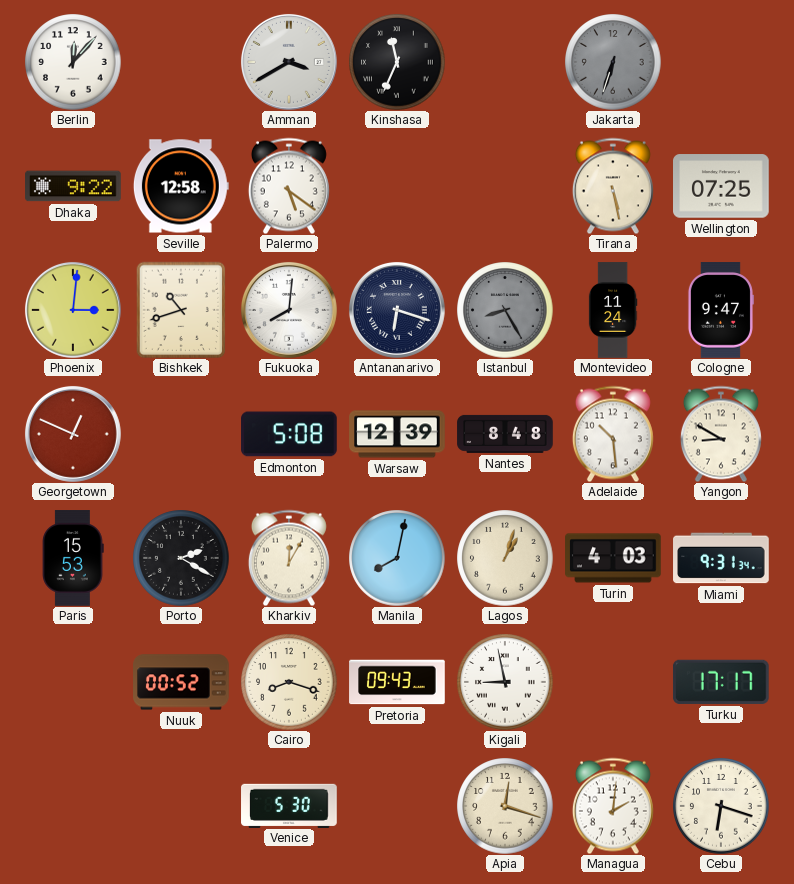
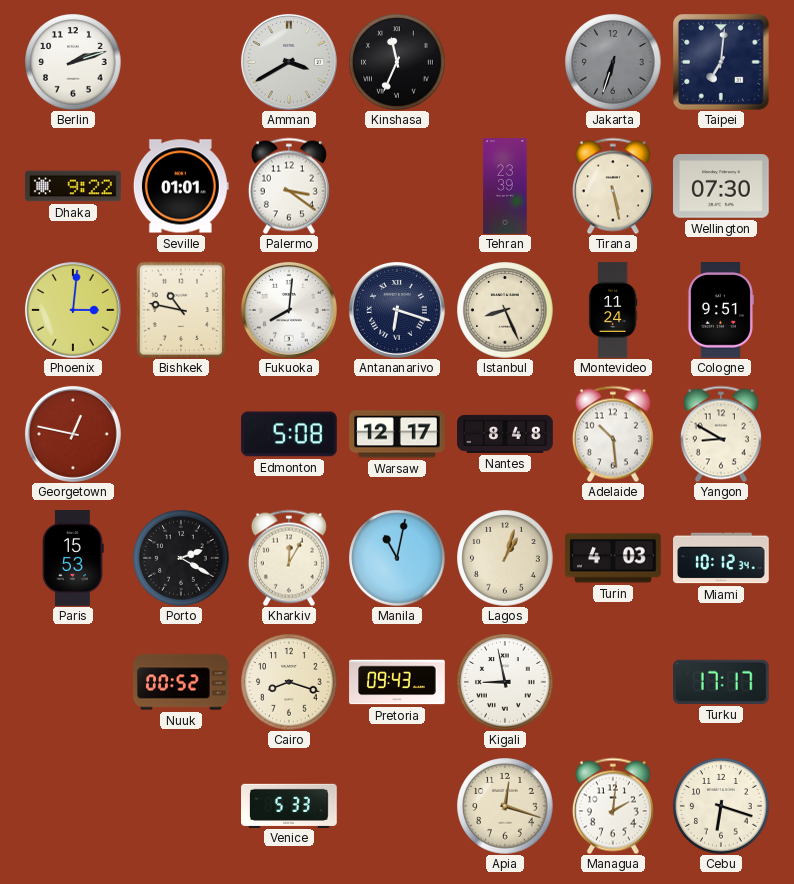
Berlin: 12:07 -> 2:12 (73, 62)
Taipei: none -> 7:01 (722, 63)
Seville: 12:58 -> 01:01 (181, 186)
Palermo: 5:21 -> 3:21 (289, 186)
Tehran: none -> 23:39 (505, 186)
Wellington: 07:25 -> 07:30 (721, 186)
Bishkek: 10:42 -> 10:47 (181, 310)
Istanbul: 8:25 -> 8:26 (505, 310)
Istanbul dial: grey -> cream (505, 310)
Cologne: 9:47 -> 9:51 (720, 310)
Georgetown: 12:49 -> 12:47 (73, 434)
Warsaw: 12:39 -> 12:17 (397, 434)
Manila: 8:02 -> 11:02 (397, 558)
Miami: 9:31 -> 10:12 (721, 558)
Venice: 5:30 -> 5:33 (289, 805)
